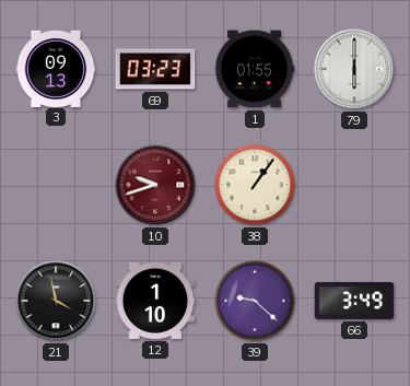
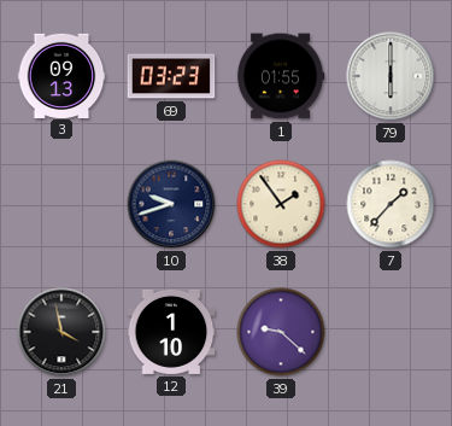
10 dial: burgundy -> navy (171, 204)
38: 1:06 -> 1:54 (281, 204)
7: none -> 1:37 (391, 204)
66: 3:49 -> none (354, 301)
